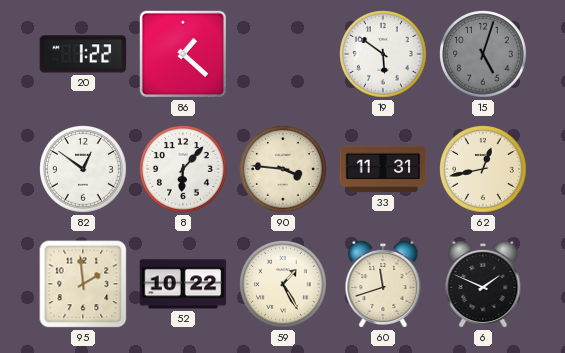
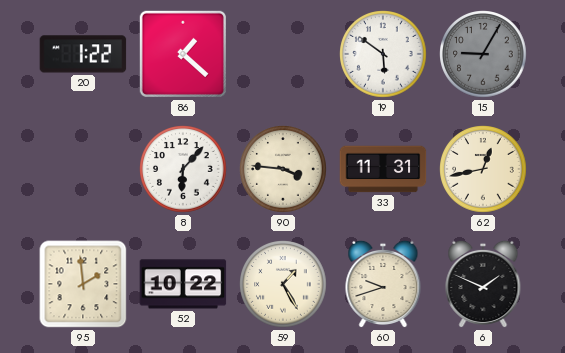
15: 5:03 -> 9:05 (483, 54)
82: 12:51 -> none (83, 169)
60: 11:42 -> 9:42 (383, 284)
